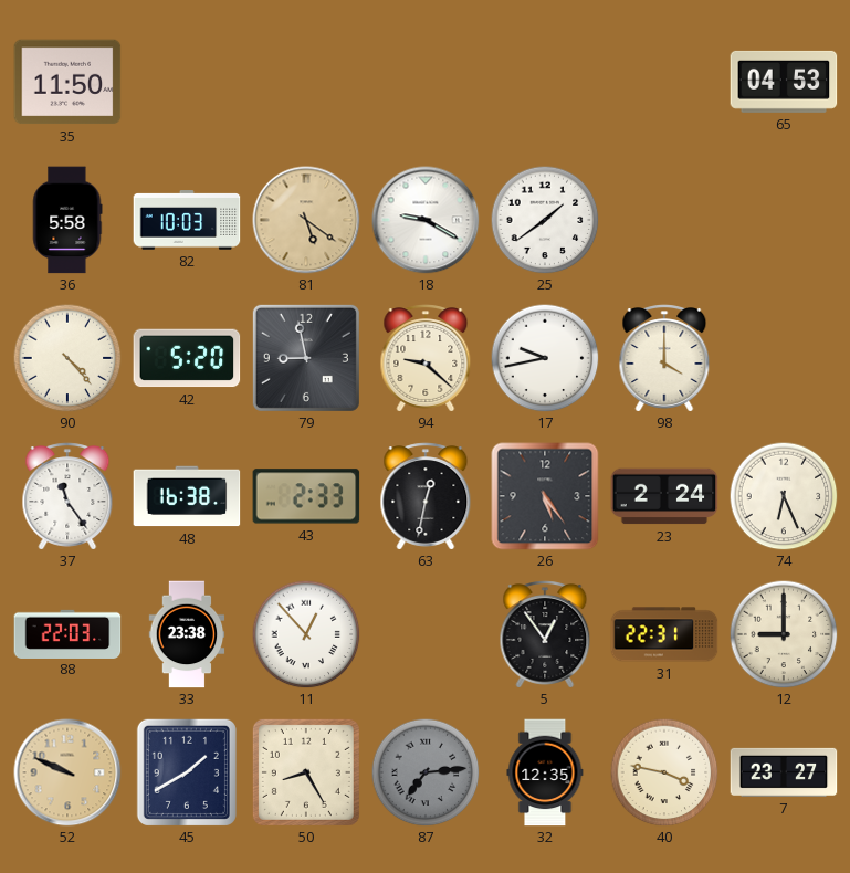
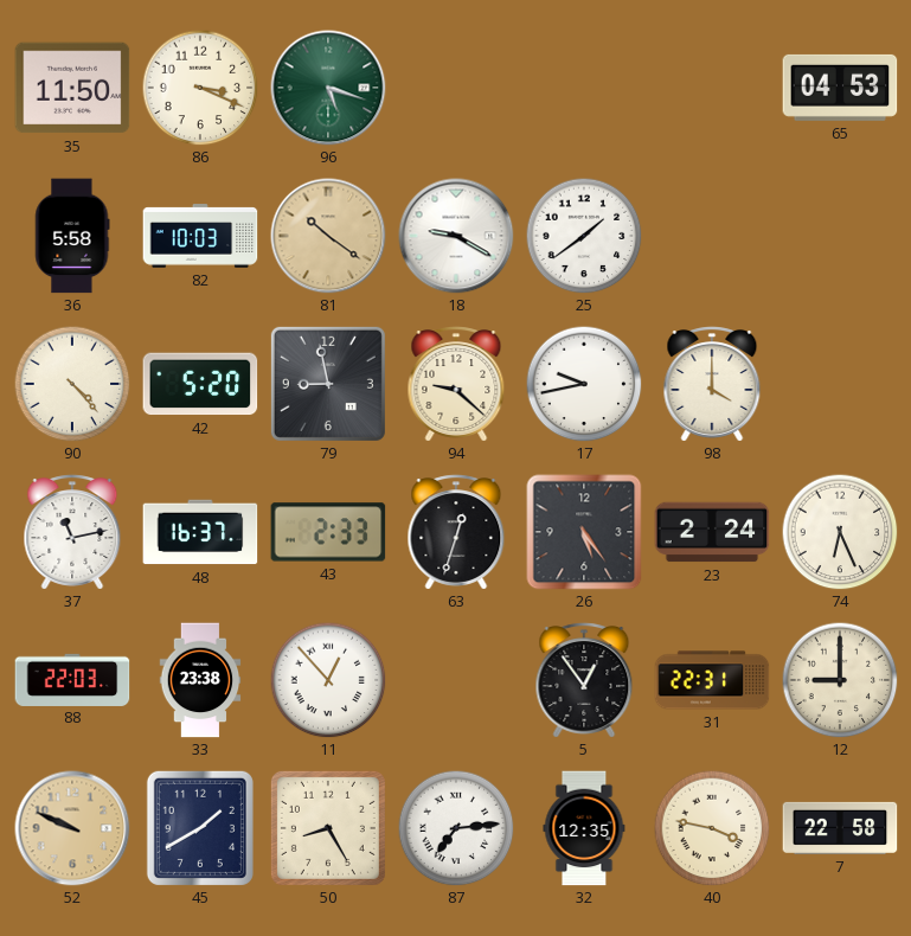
86: none -> 3:19 (200, 88)
96: none -> 5:18 (328, 88)
81: 5:21 -> 10:21 (328, 236)
37: 11:24 -> 11:13 (72, 532)
48: 16:38 -> 16:37 (200, 532)
63: 12:32 -> 12:33 (456, 532)
87 dial: grey -> white (456, 828)
7: 23:27 -> 22:58 (840, 828)
